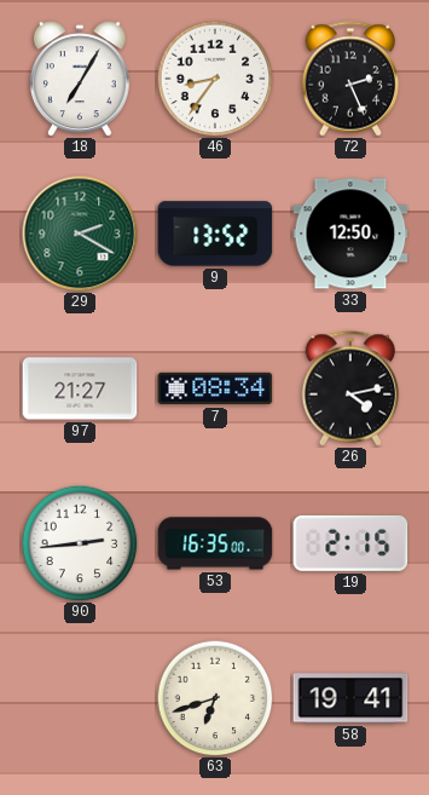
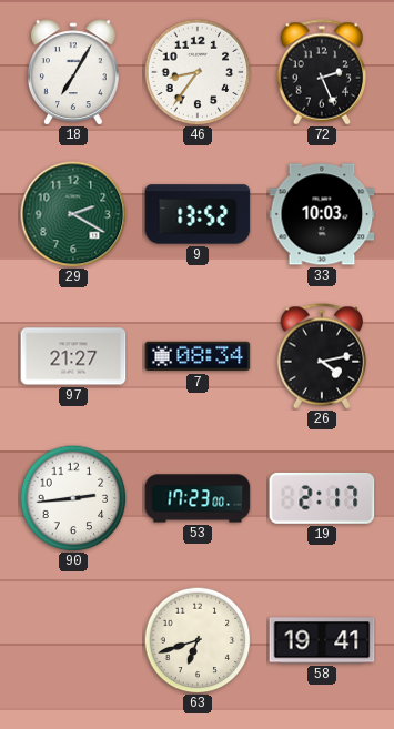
33: 12:50 -> 10:03 (322, 214)
53: 16:35 -> 17:23 (198, 498)
19: 2:15 -> 2:17 (322, 498)
